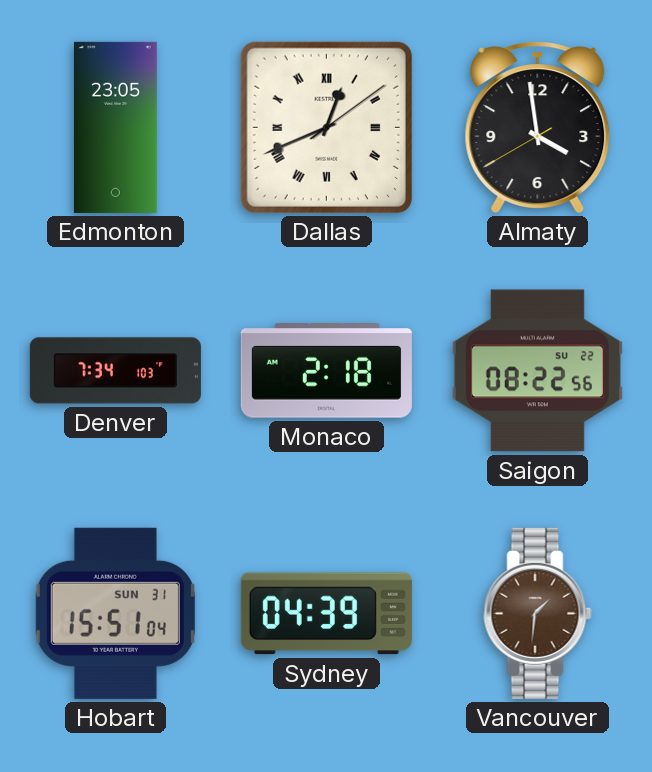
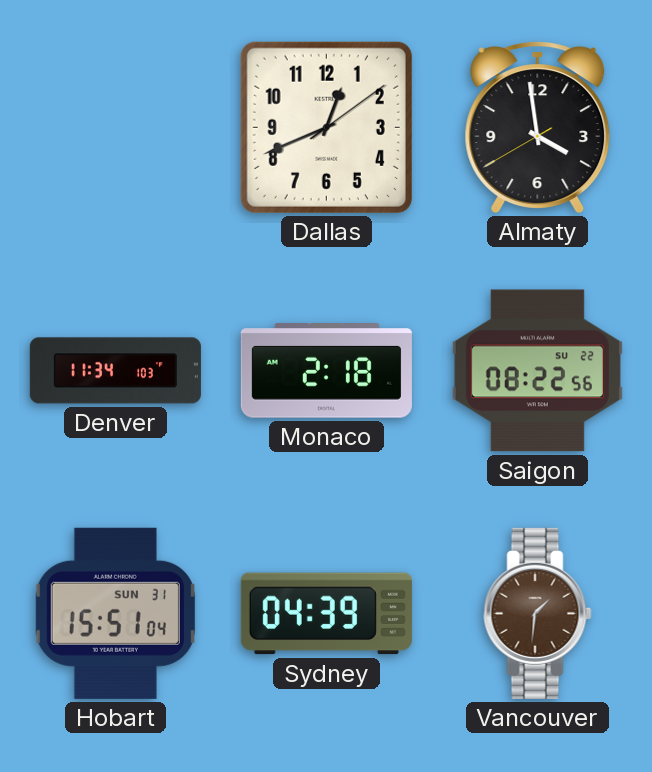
Edmonton: 23:05 -> none (115, 127)
Dallas numerals: Roman -> Arabic (326, 127)
Denver: 7:34 -> 11:34 (115, 371)
